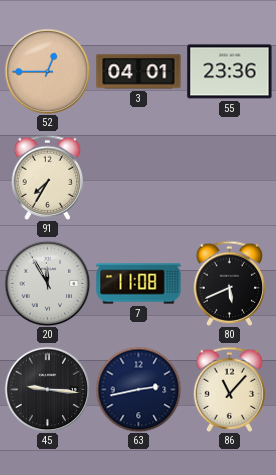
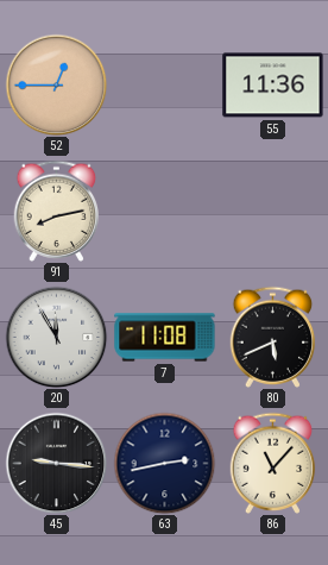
3: 04:01 -> none (139, 72)
55: 23:36 -> 11:36 (273, 86)
91: 7:35 -> 8:13 (57, 211)
